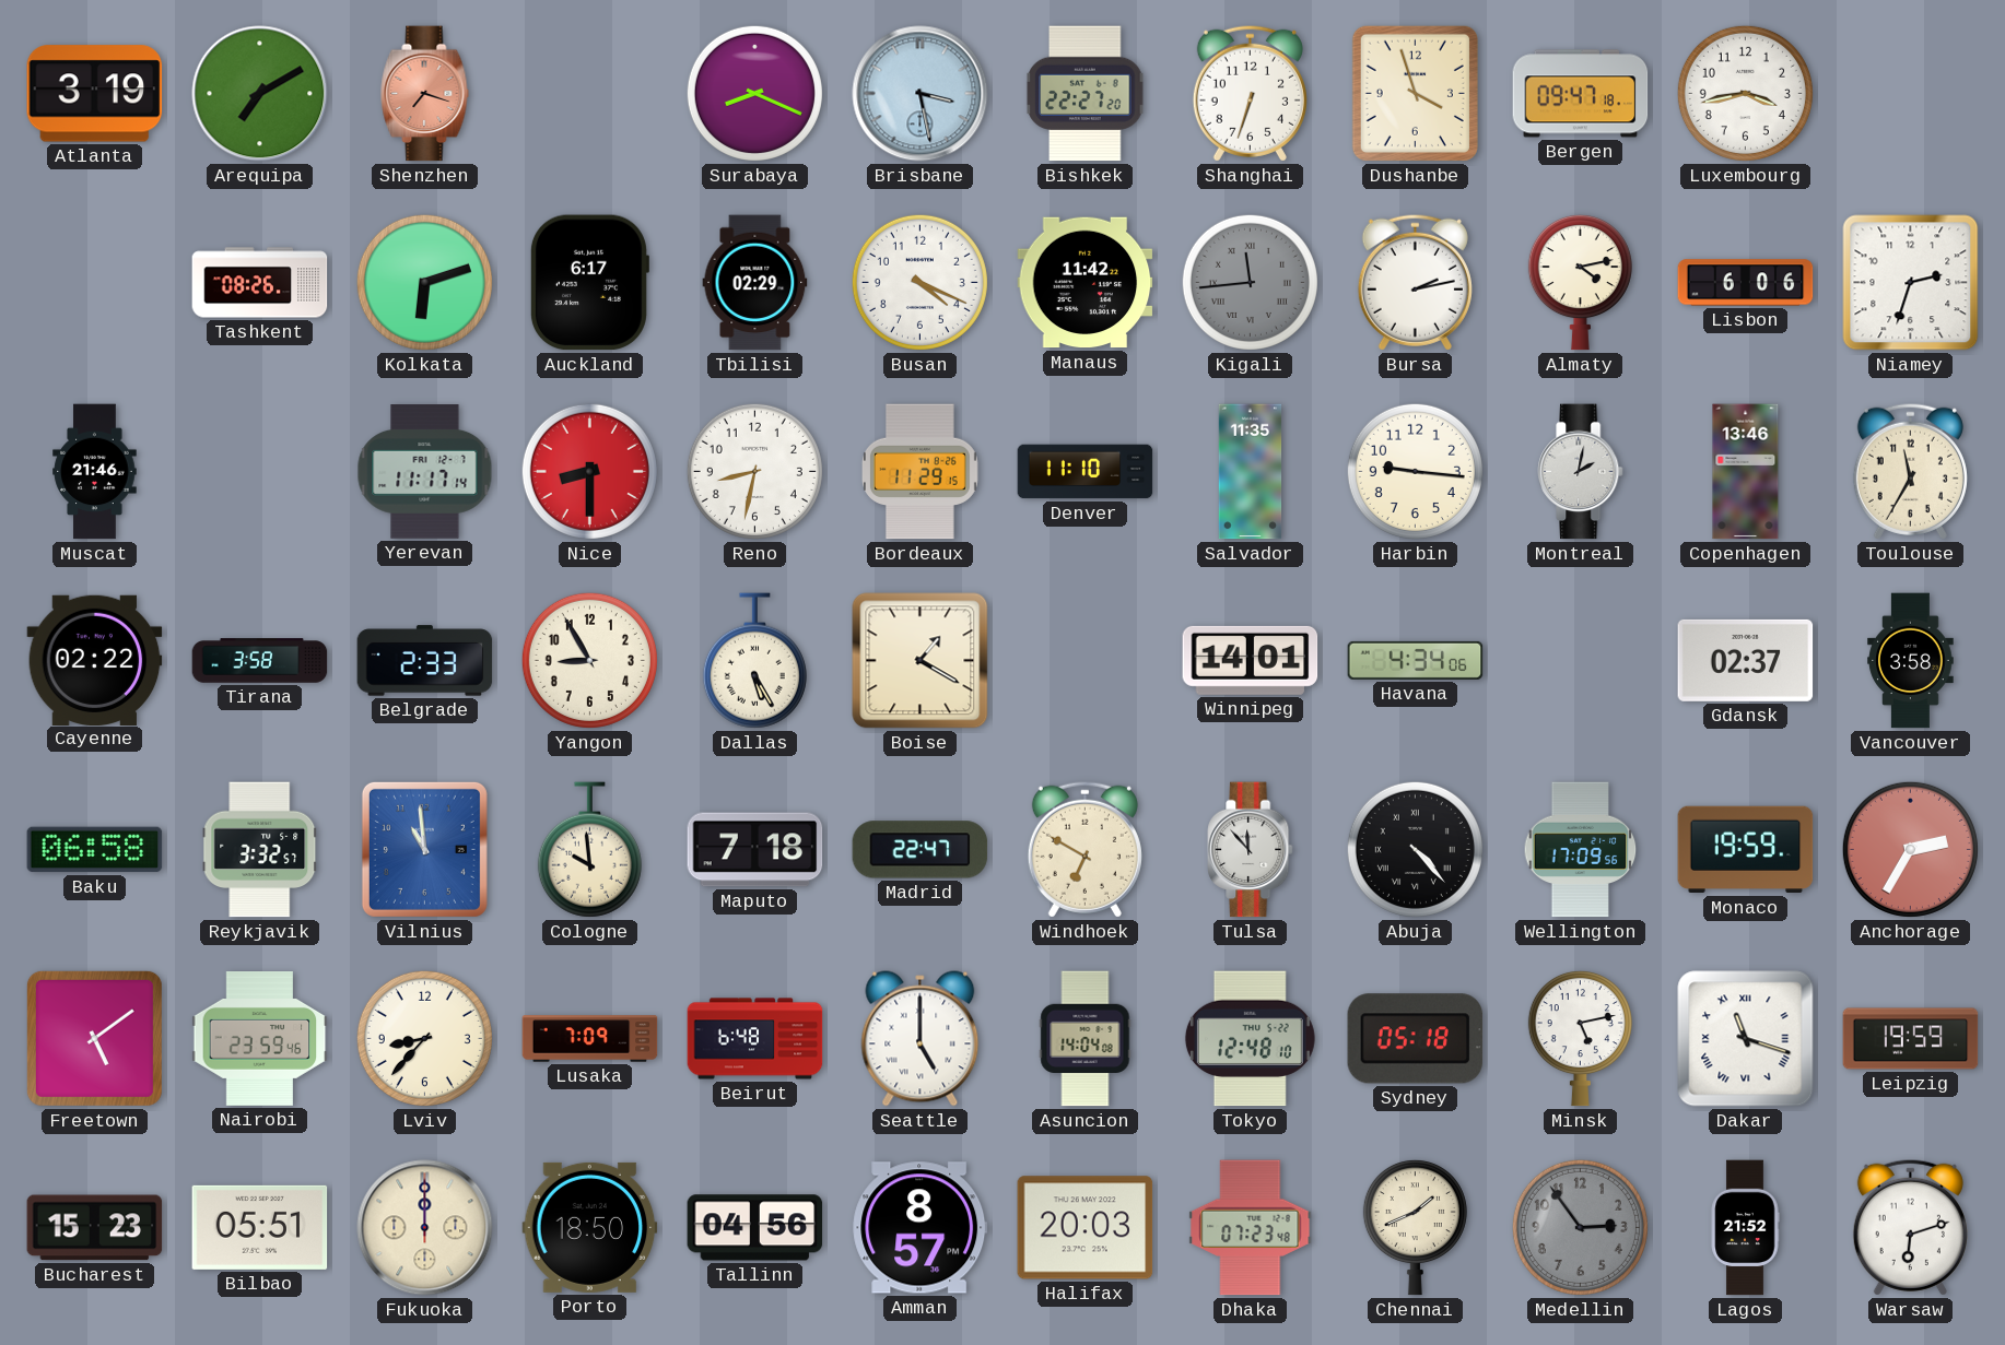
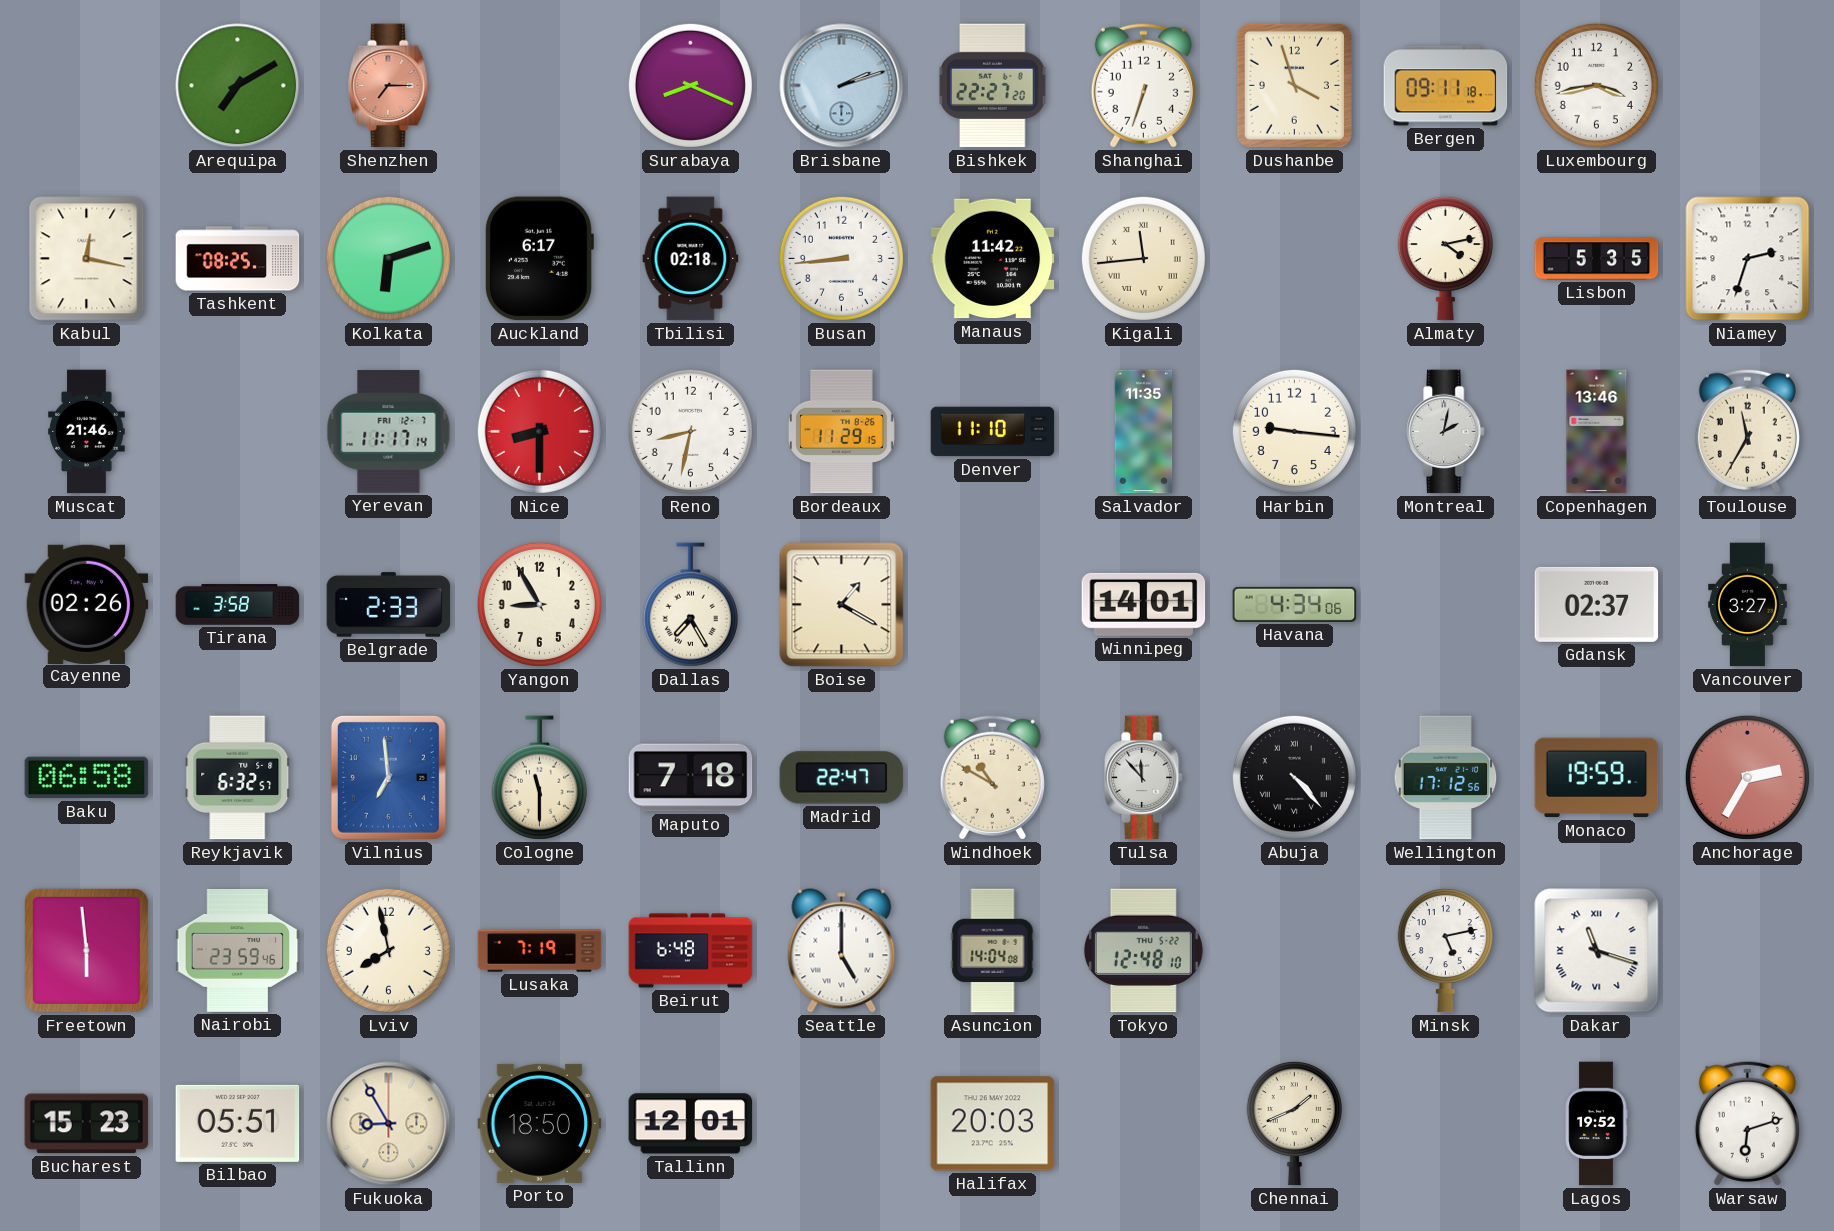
Atlanta: 3:19 -> none (95, 94)
Shenzhen: 7:18 -> 7:15 (389, 86)
Brisbane: 3:28 -> 2:12 (842, 86)
Bergen: 09:47 -> 09:11 (1446, 86)
Kabul: none -> 12:17 (87, 259)
Tashkent: 08:26 -> 08:25 (238, 259)
Tbilisi: 02:29 -> 02:18 (691, 259)
Busan: 4:19 -> 8:44 (841, 258)
Kigali dial: grey -> cream (1143, 258)
Bursa: 2:13 -> none (1415, 282)
Lisbon: 6:06 -> 5:35 (1597, 259)
Cayenne: 02:22 -> 02:26 (87, 604)
Dallas: 5:25 -> 7:25 (690, 605)
Vancouver: 3:58 -> 3:27 (1748, 605)
Reykjavik: 3:32 -> 6:32 (238, 778)
Vilnius: 10:59 -> 6:59 (388, 777)
Cologne: 9:59 -> 11:30 (539, 778)
Windhoek: 6:50 -> 10:50 (992, 777)
Wellington: 17:09 -> 17:12 (1446, 778)
Freetown: 5:09 -> 5:59 (86, 950)
Lviv: 8:37 -> 7:58 (388, 950)
Lusaka: 7:09 -> 7:19 (540, 951)
Sydney: 05:18 -> none (1416, 1039)
Leipzig: 19:59 -> none (1911, 1039)
Fukuoka: 12:00 -> 8:55 (389, 1124)
Tallinn: 04:56 -> 12:01 (691, 1124)
Amman: 8:57 -> none (921, 1228)
Dhaka: 07:23 -> none (1251, 1228)
Medellin: 2:54 -> none (1580, 1227)
Lagos: 21:52 -> 19:52 (1596, 1124)
